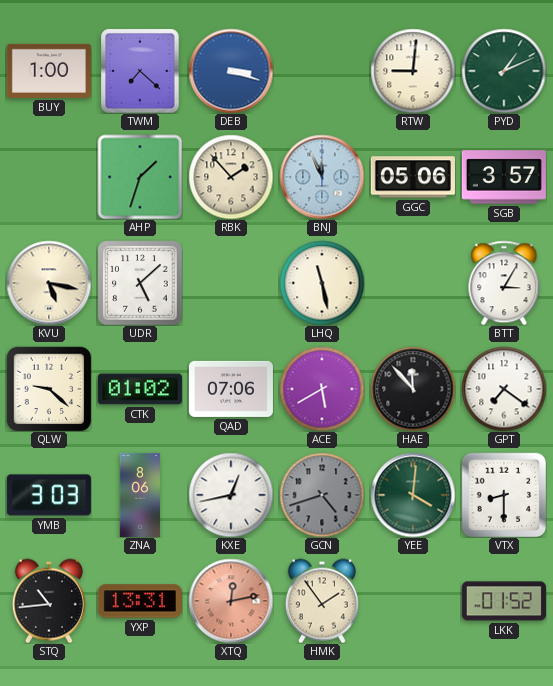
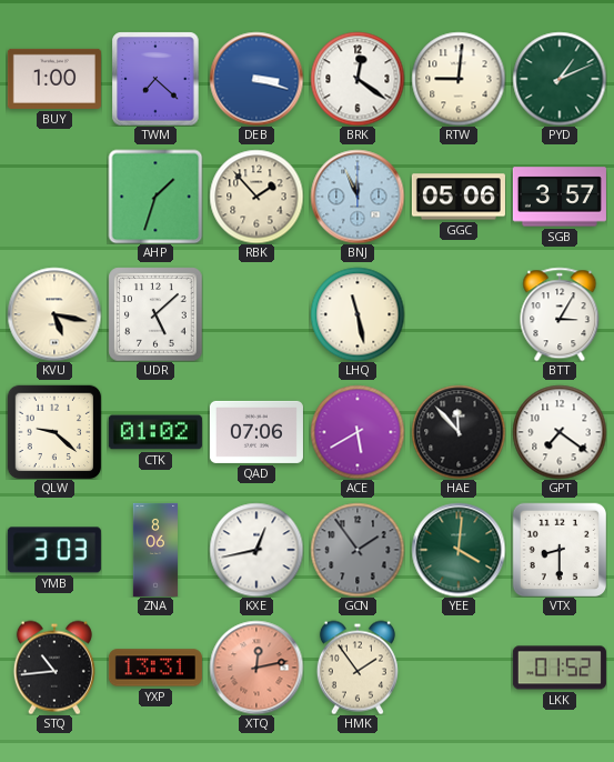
BRK: none -> 12:21 (358, 79)
GCN: 4:42 -> 1:54 (358, 550)
